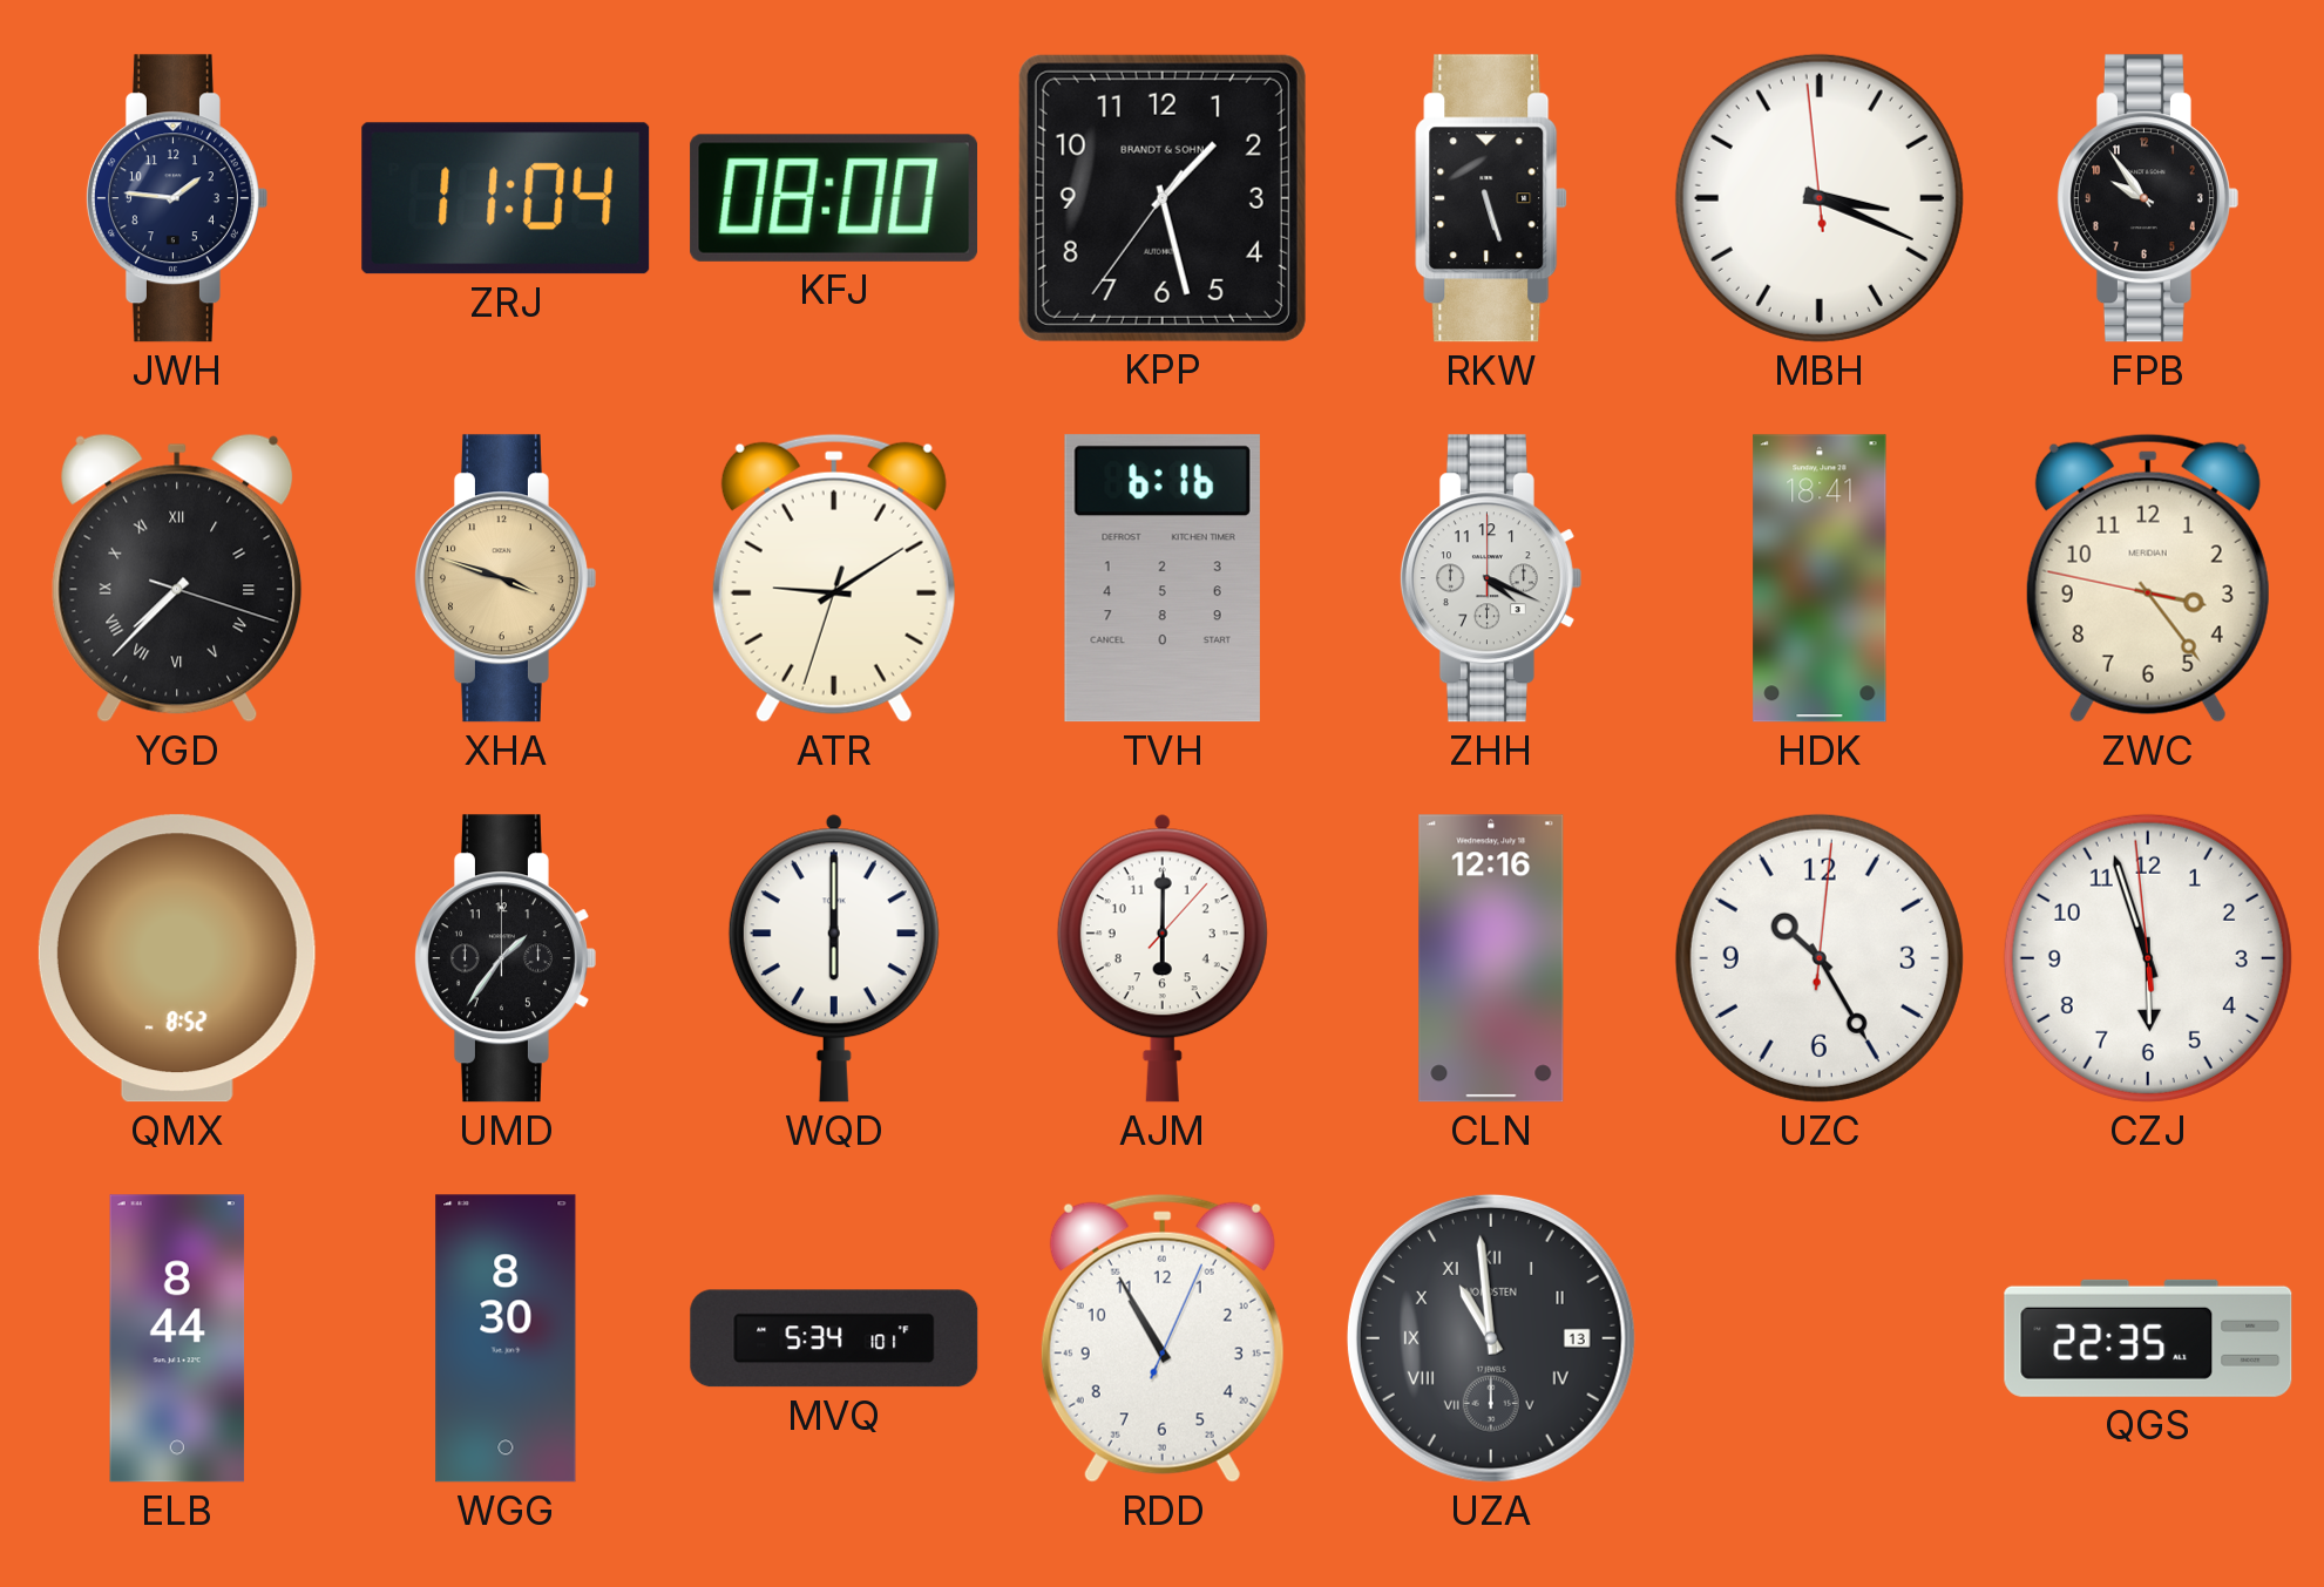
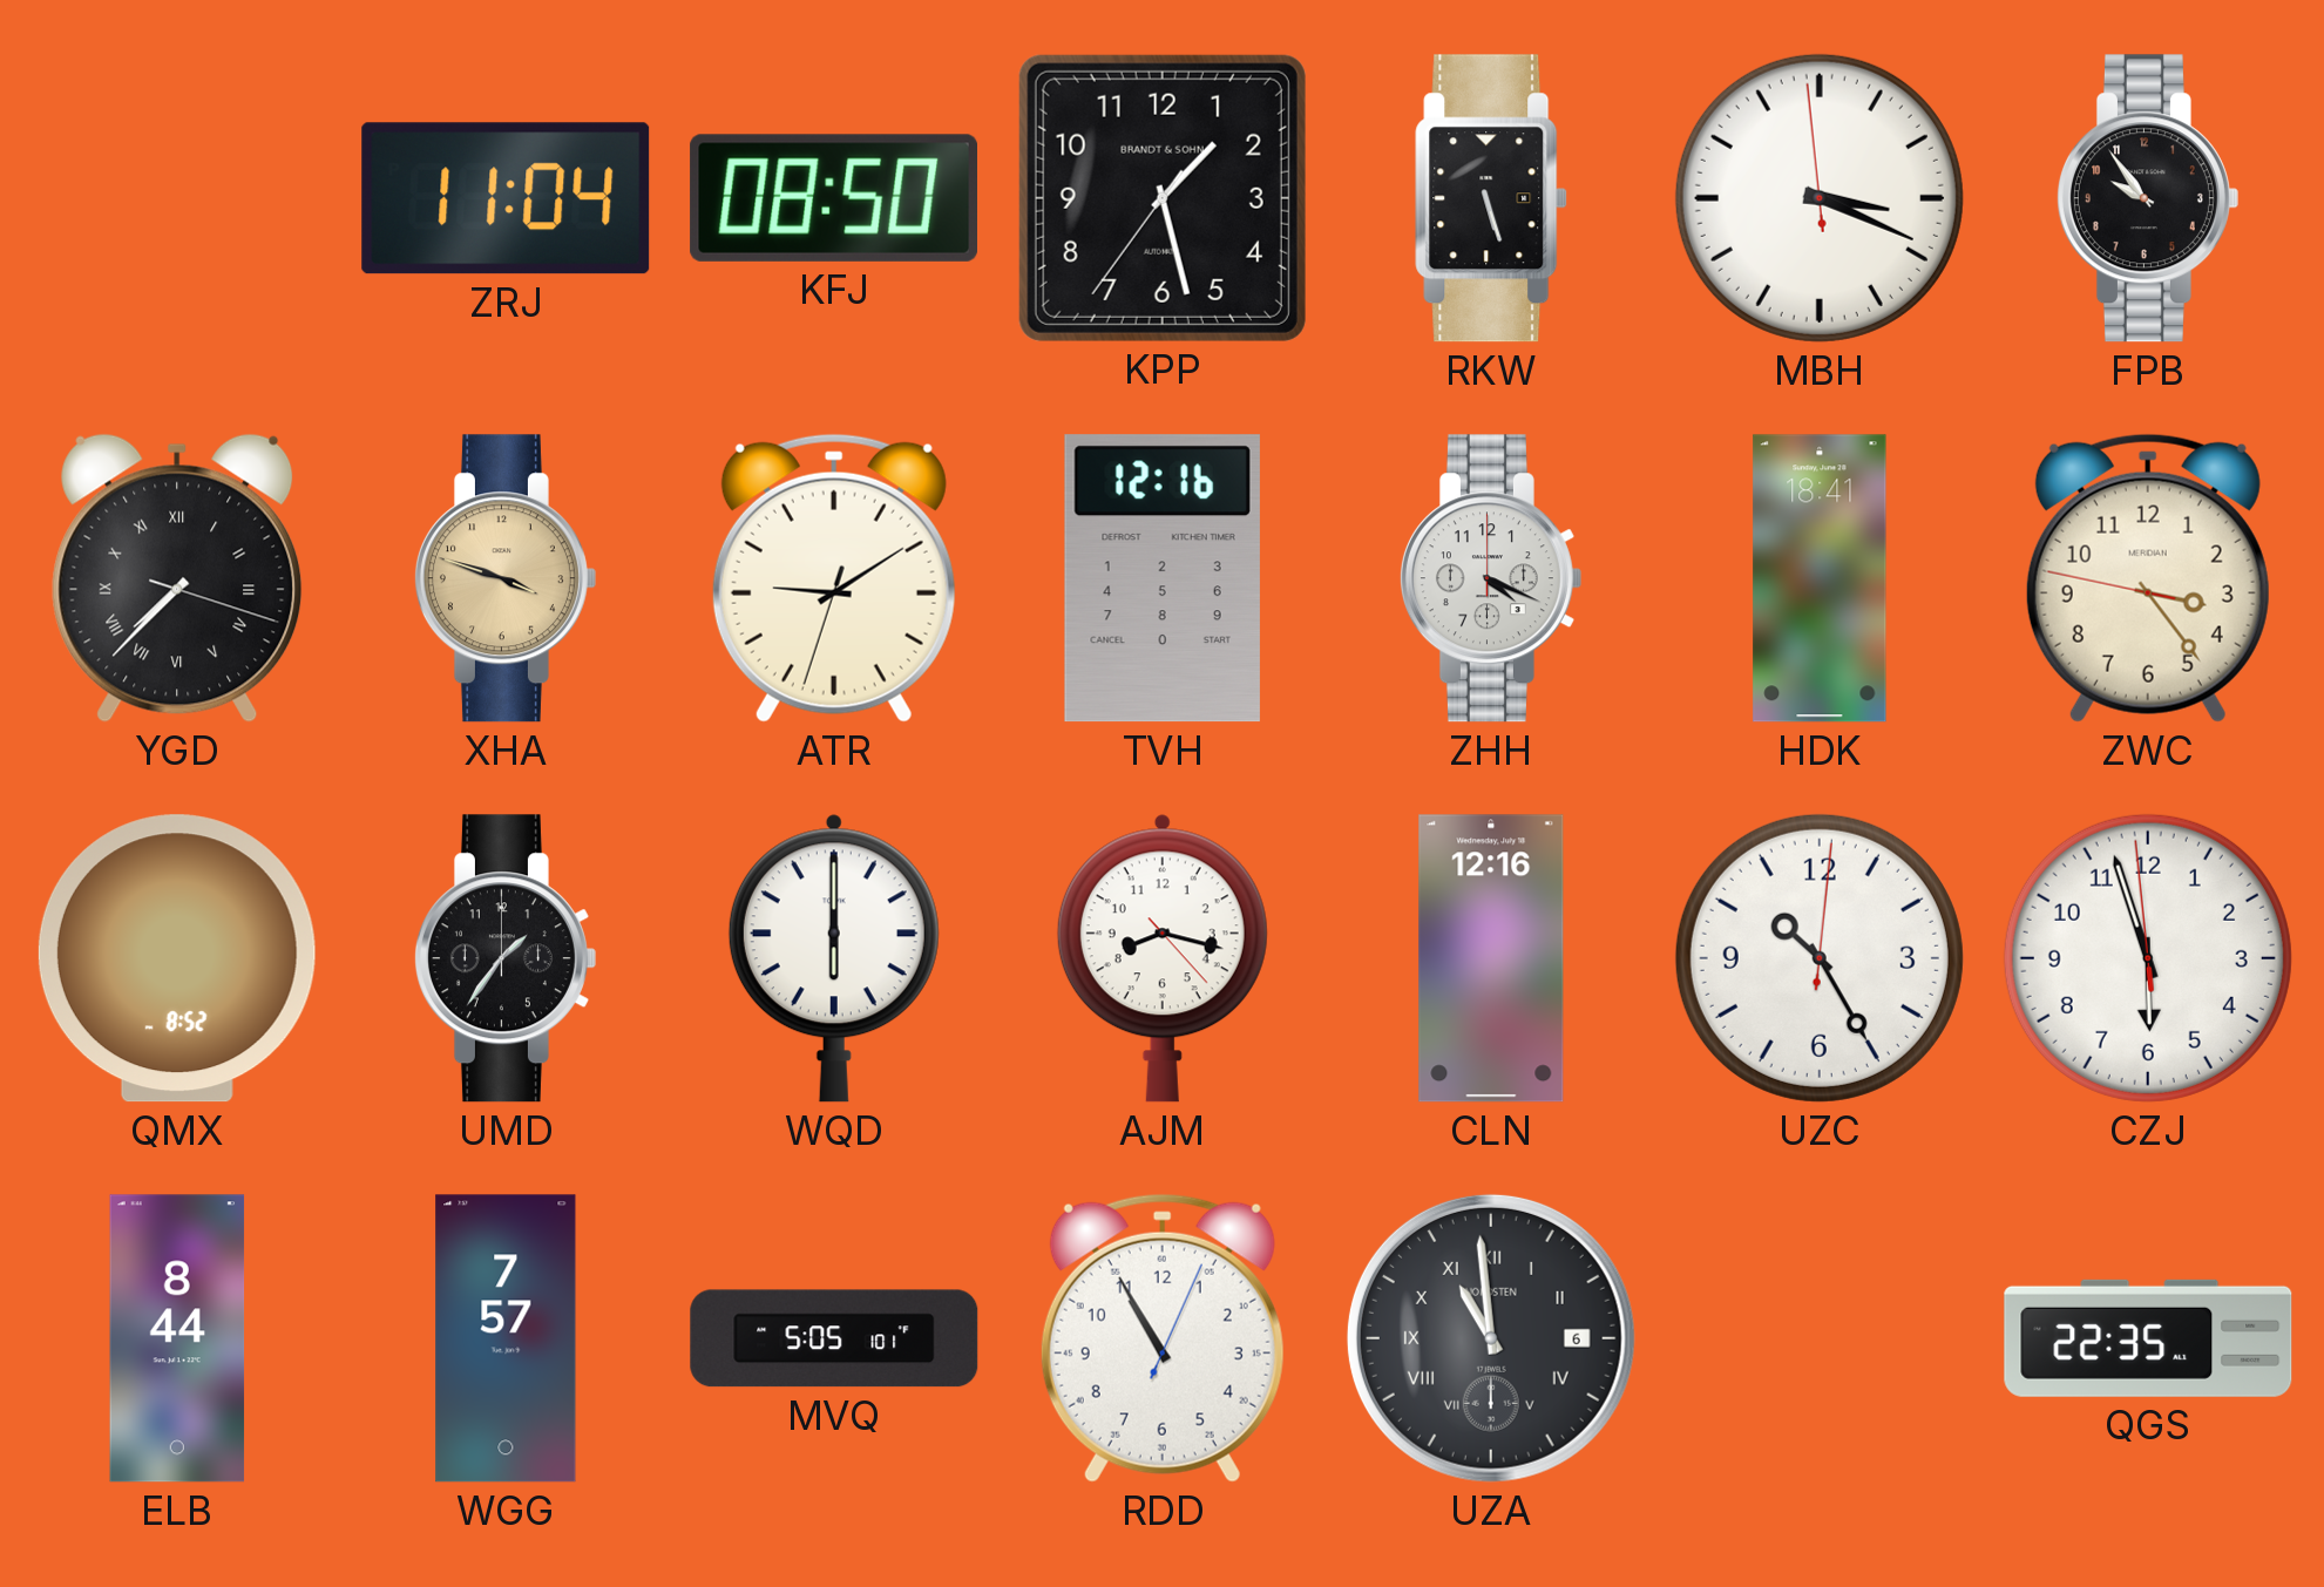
JWH: 1:46 -> none (176, 198)
KFJ: 08:00 -> 08:50 (833, 198)
TVH: 6:16 -> 12:16 (1163, 578)
AJM: 6:00 -> 8:17 (1163, 958)
WGG: 8:30 -> 7:57 (506, 1338)
MVQ: 5:34 -> 5:05 (834, 1338)
UZA date: 13 -> 6 (1491, 1338)
